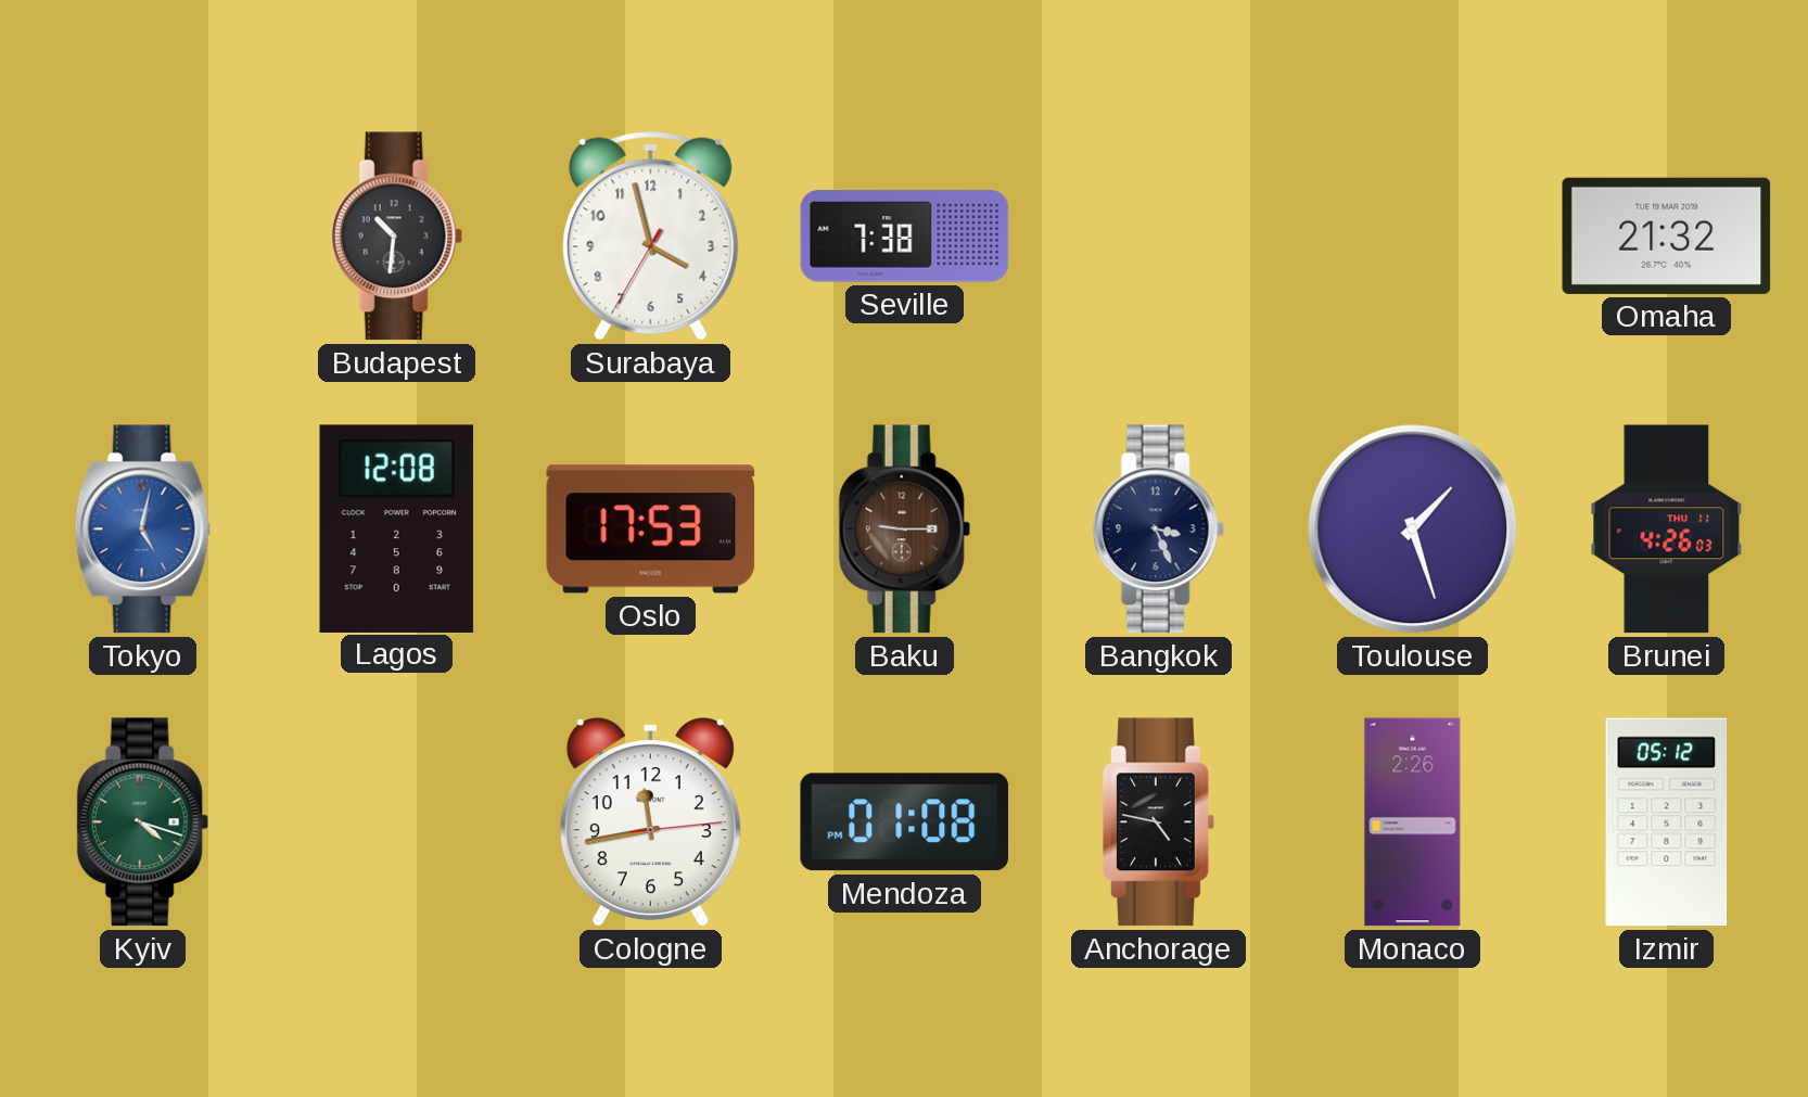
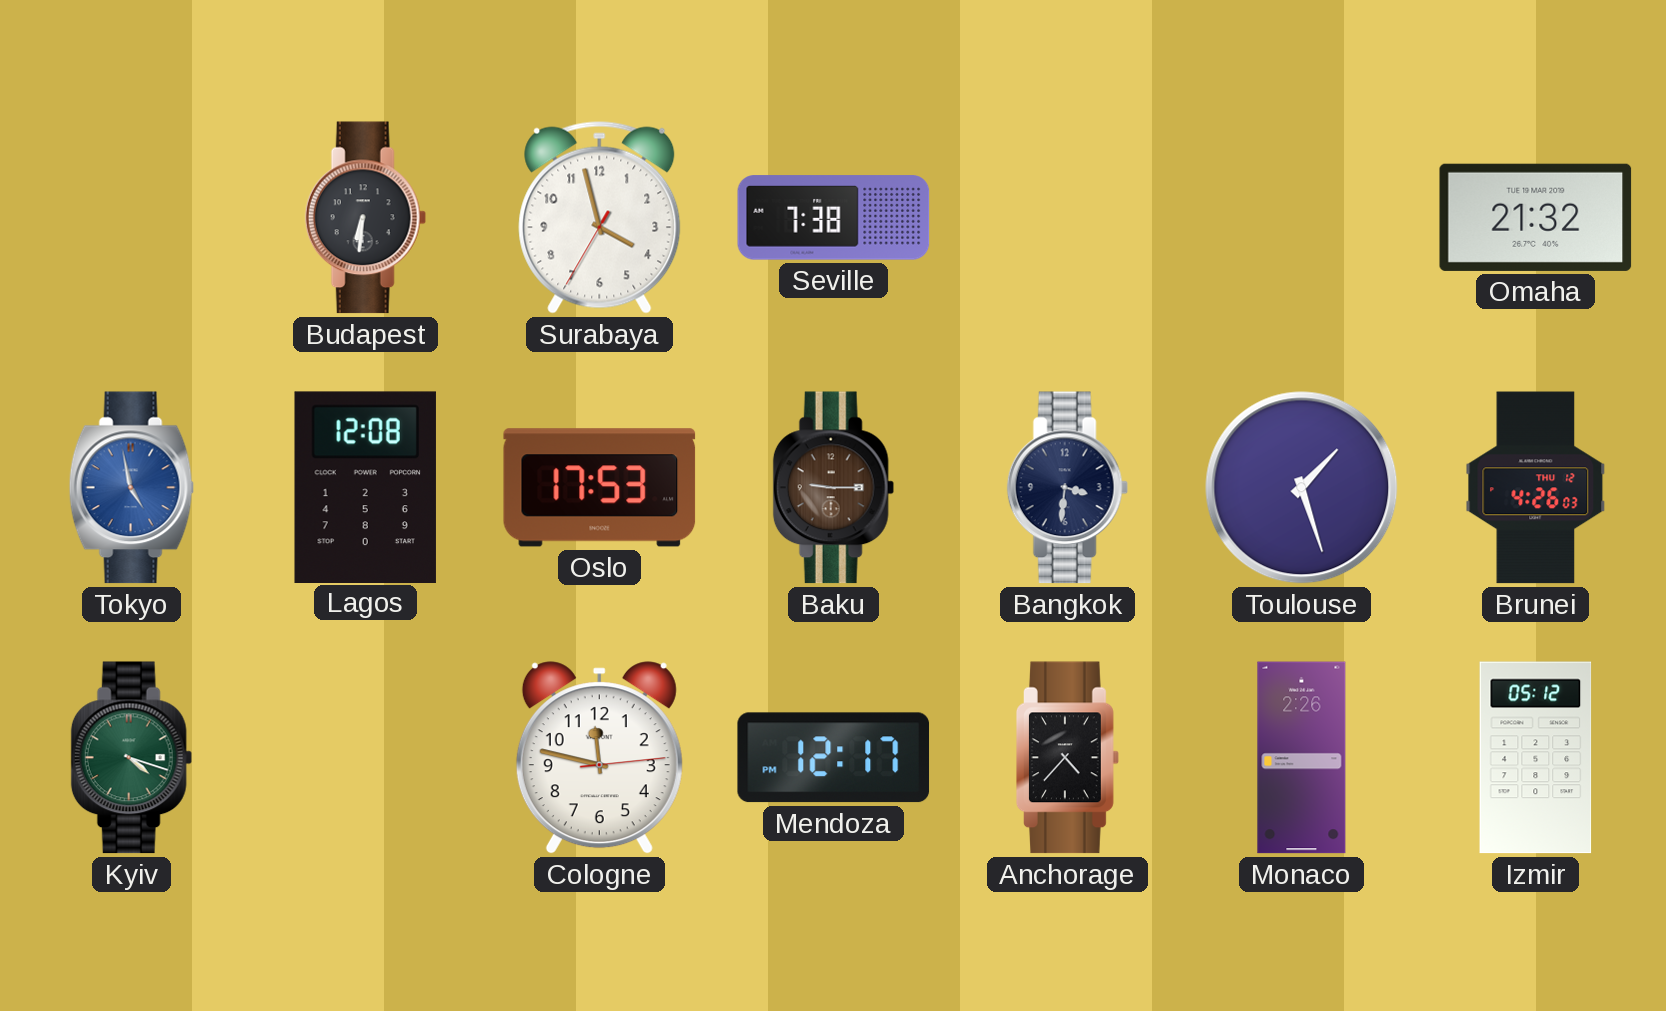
Budapest: 10:31 -> 6:31 (365, 218)
Tokyo: 5:02 -> 4:58 (131, 488)
Bangkok: 3:26 -> 3:31 (1067, 488)
Brunei date: THU 11 -> THU 12 (1536, 488)
Cologne: 11:43 -> 11:47 (599, 758)
Mendoza: 01:08 -> 12:17 (834, 758)
Anchorage: 4:47 -> 4:37 (1068, 758)
